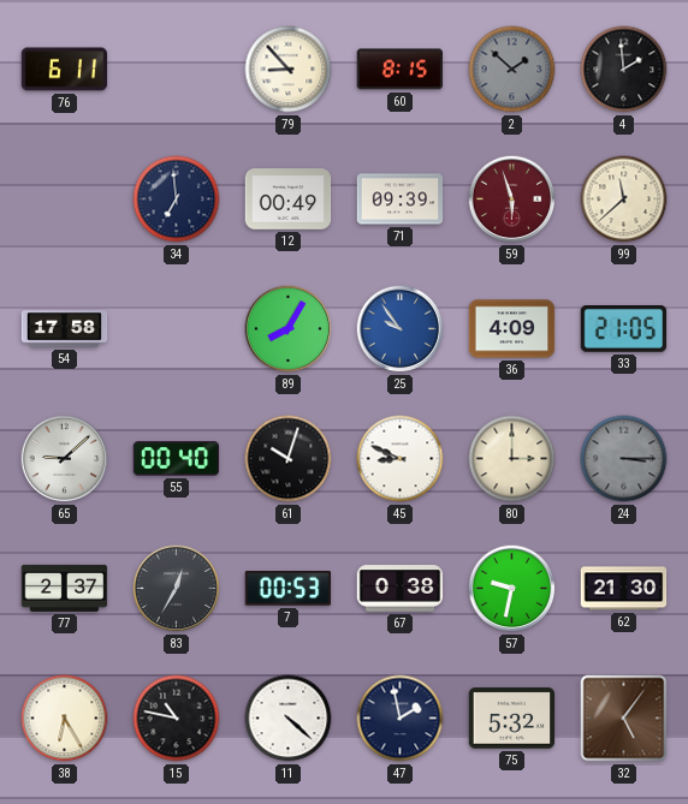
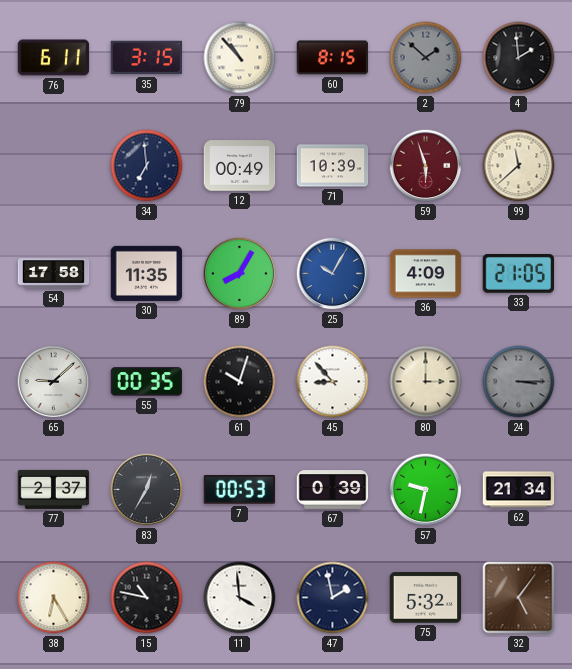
35: none -> 3:15 (147, 58)
79: 8:53 -> 10:53 (240, 58)
71: 09:39 -> 10:39 (333, 166)
30: none -> 11:35 (147, 273)
25: 9:54 -> 10:05 (333, 274)
55: 00:40 -> 00:35 (147, 382)
45: 8:49 -> 8:53 (333, 382)
67: 0:38 -> 0:39 (333, 490)
62: 21:30 -> 21:34 (519, 490)
11: 4:22 -> 3:59 (240, 598)
